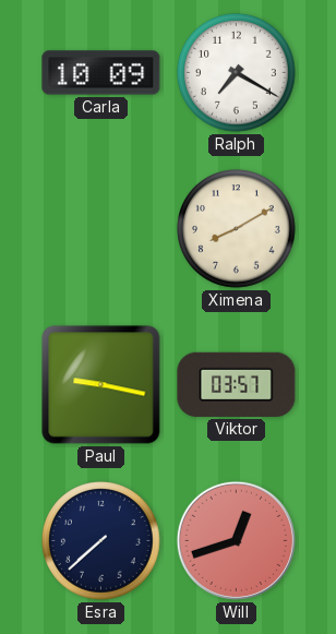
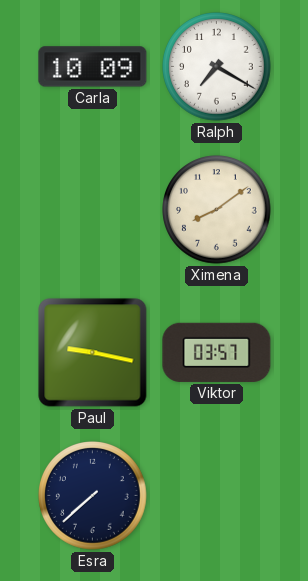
Ximena: 8:10 -> 8:09 (217, 210)
Will: 12:42 -> none (236, 540)
